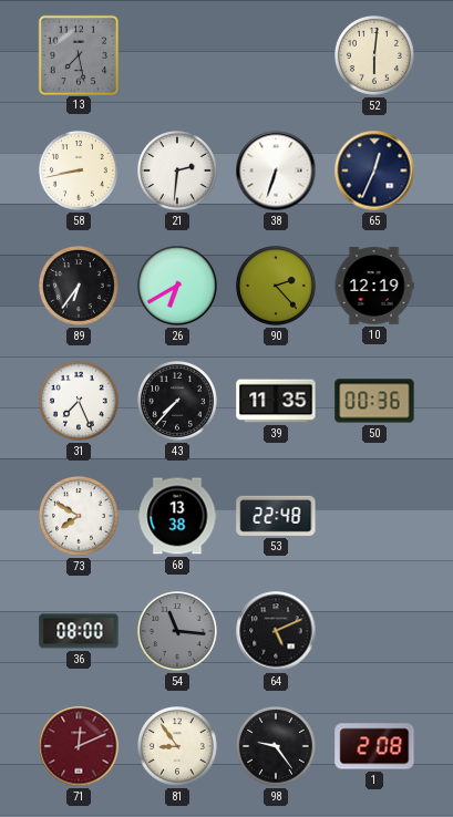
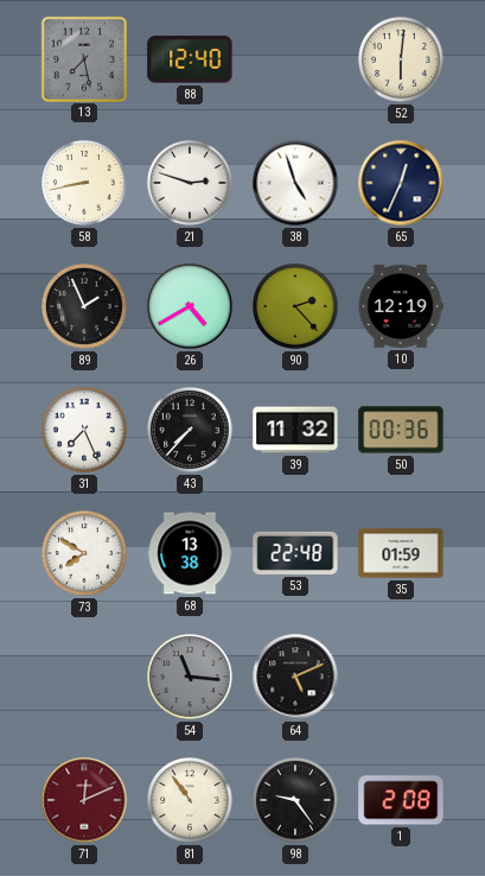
88: none -> 12:40 (190, 59)
21: 2:31 -> 2:48 (191, 184)
38: 6:33 -> 4:57 (295, 183)
89: 6:36 -> 1:56 (85, 307)
26: 6:40 -> 4:40 (191, 307)
39: 11:35 -> 11:32 (295, 430)
35: none -> 01:59 (401, 553)
36: 08:00 -> none (79, 631)
81: 8:54 -> 10:54 (191, 801)
